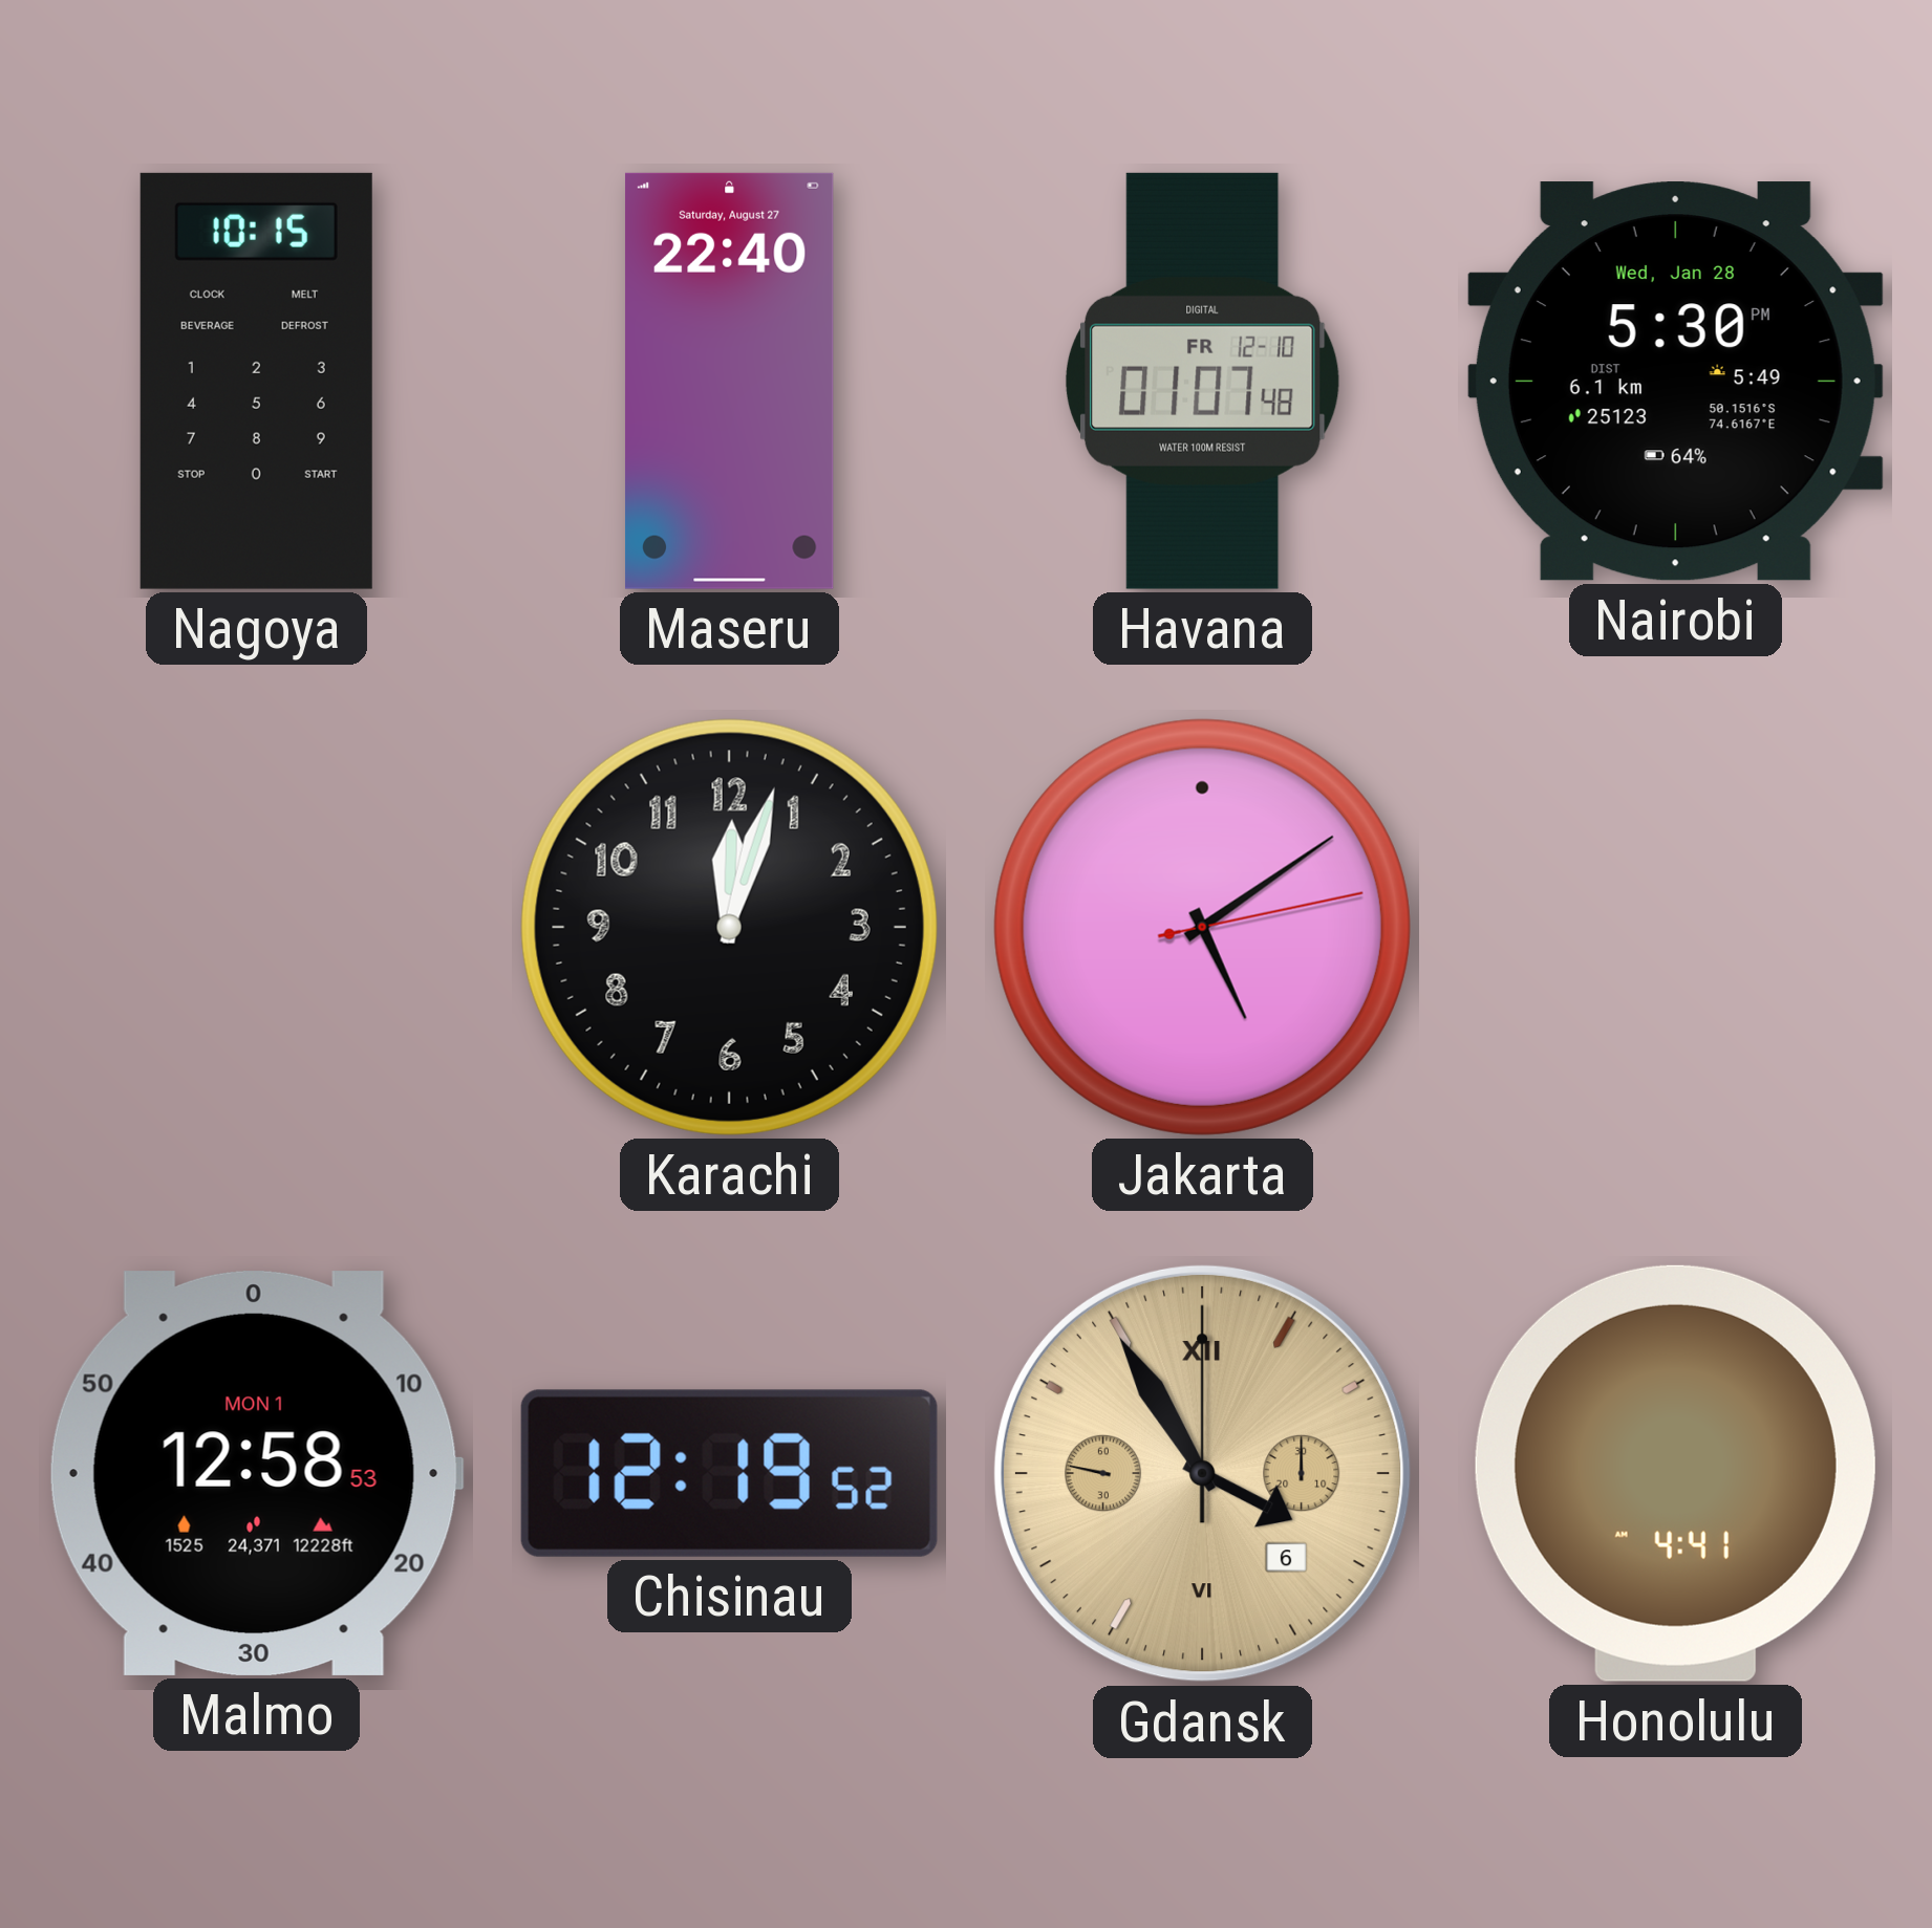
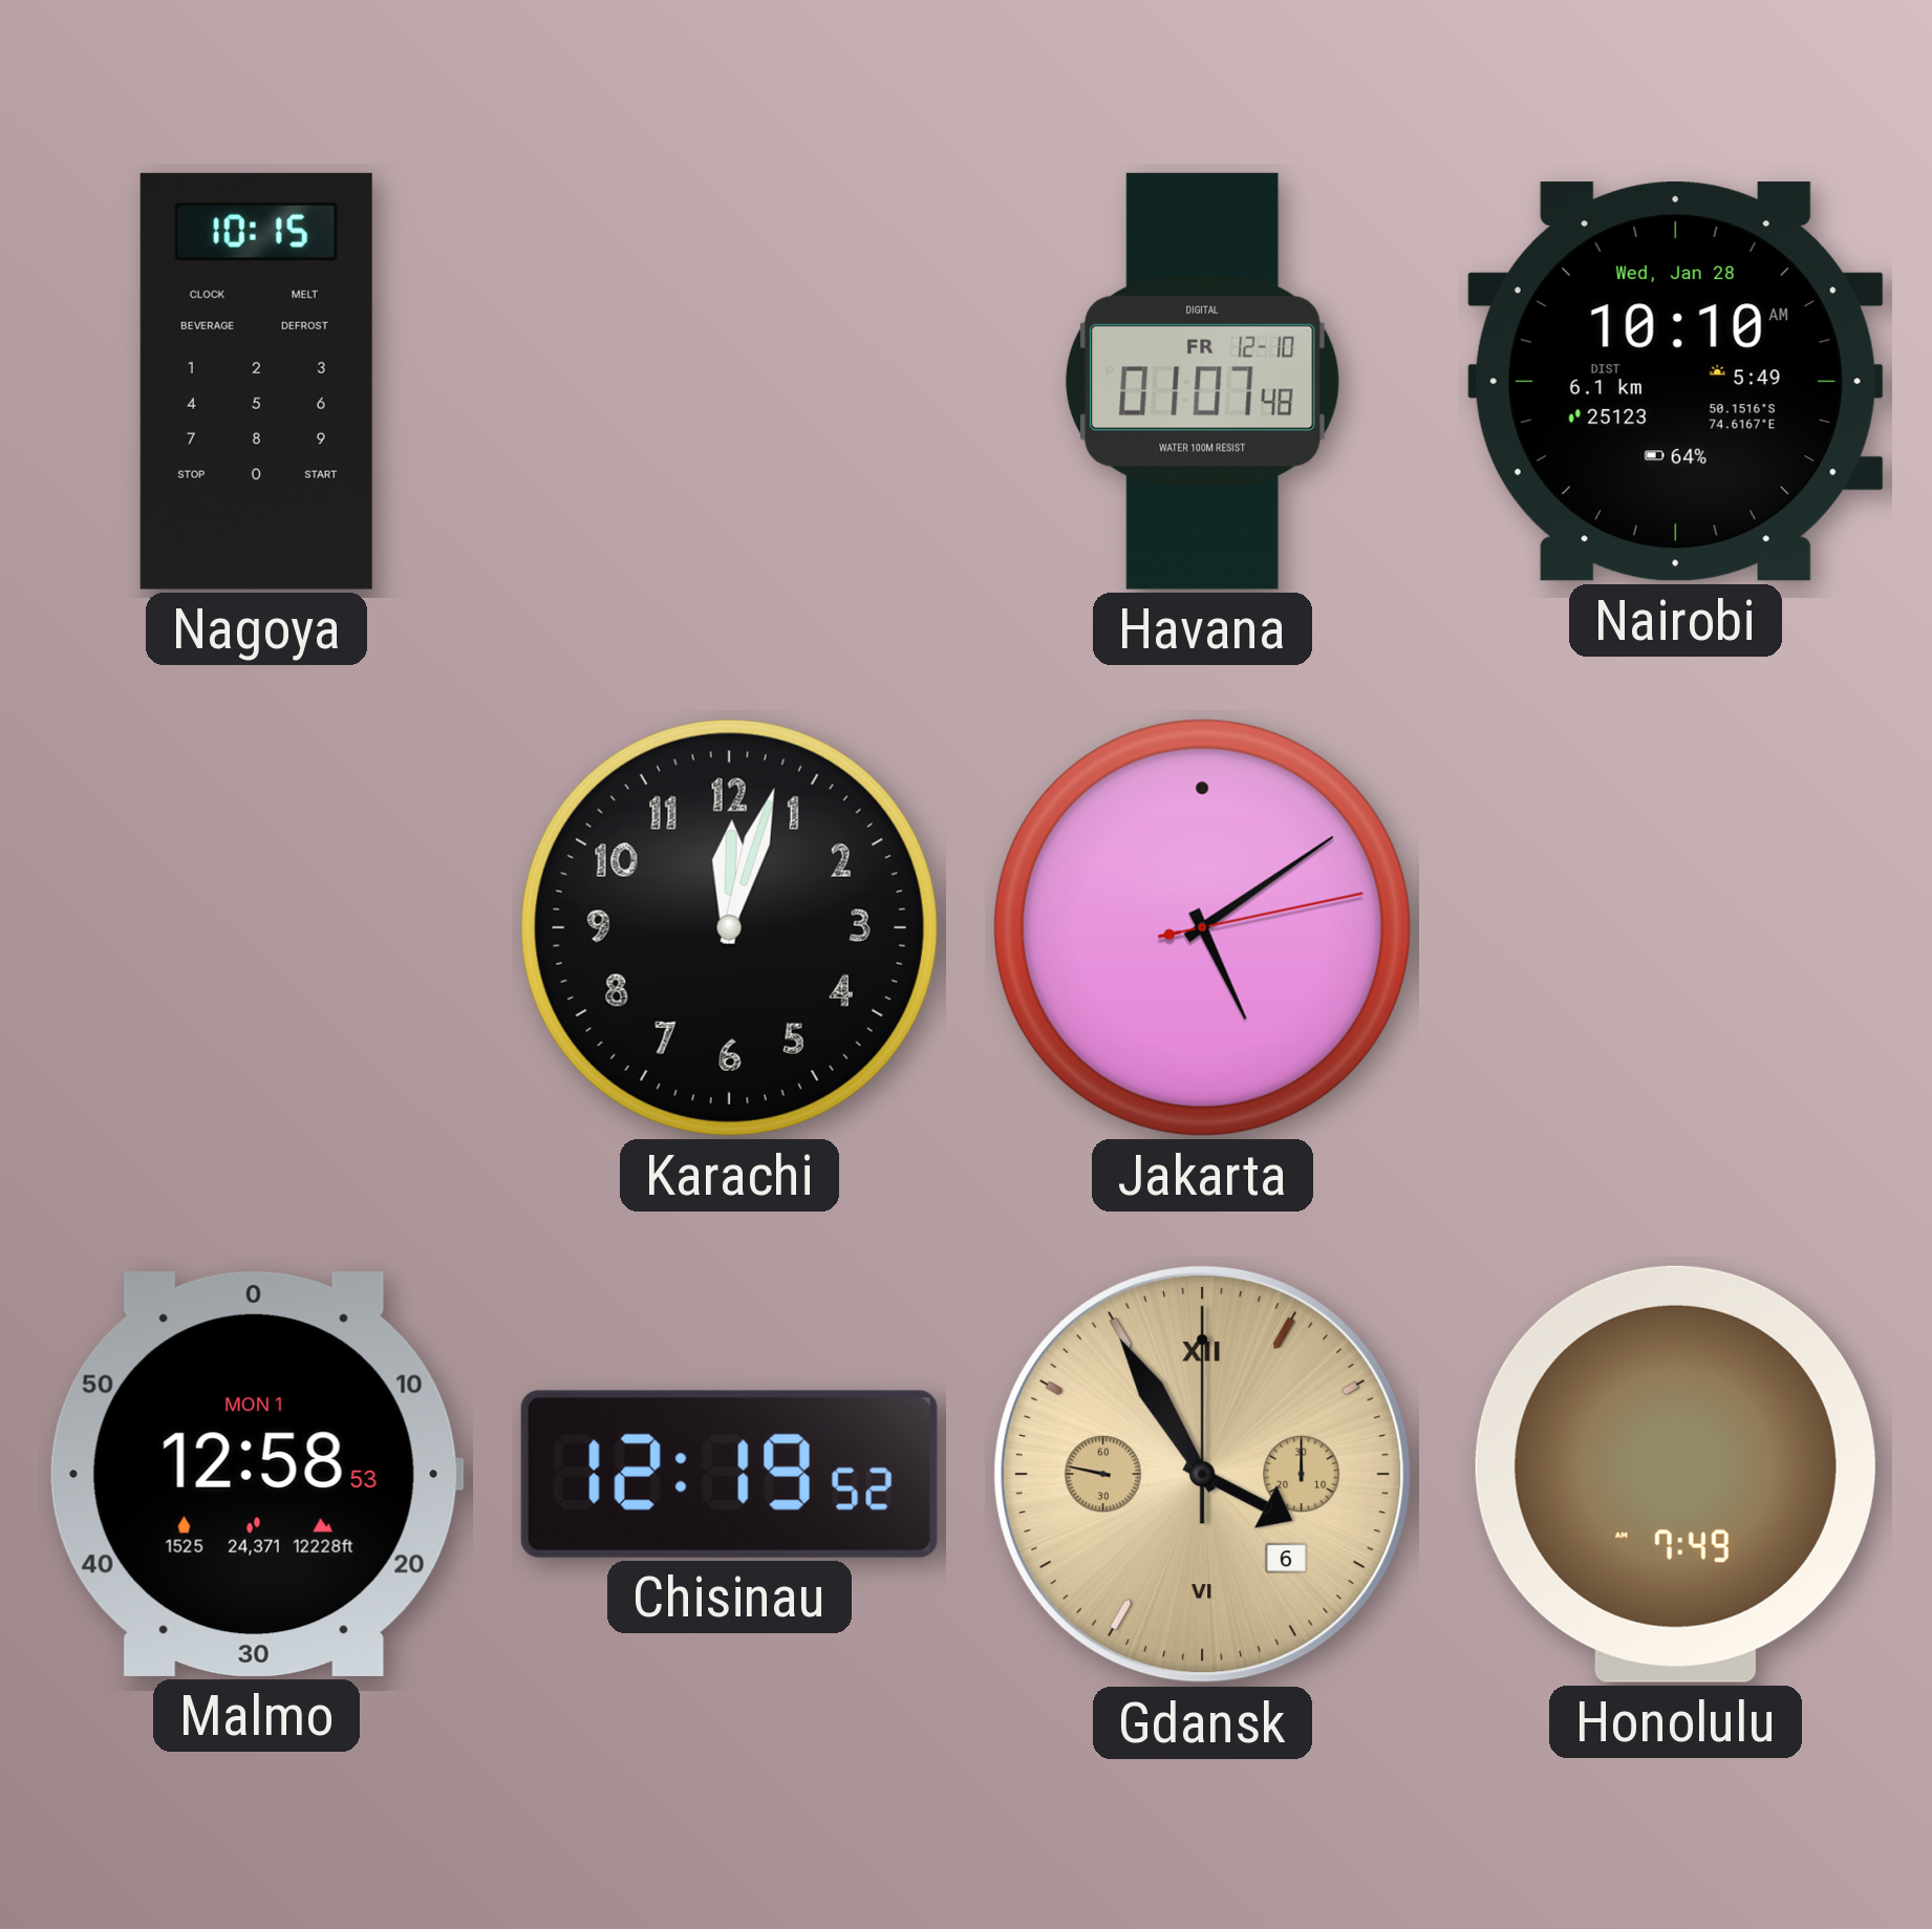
Maseru: 22:40 -> none (729, 381)
Nairobi: 5:30 -> 10:10 (1675, 382)
Honolulu: 4:41 -> 7:49 (1675, 1474)
